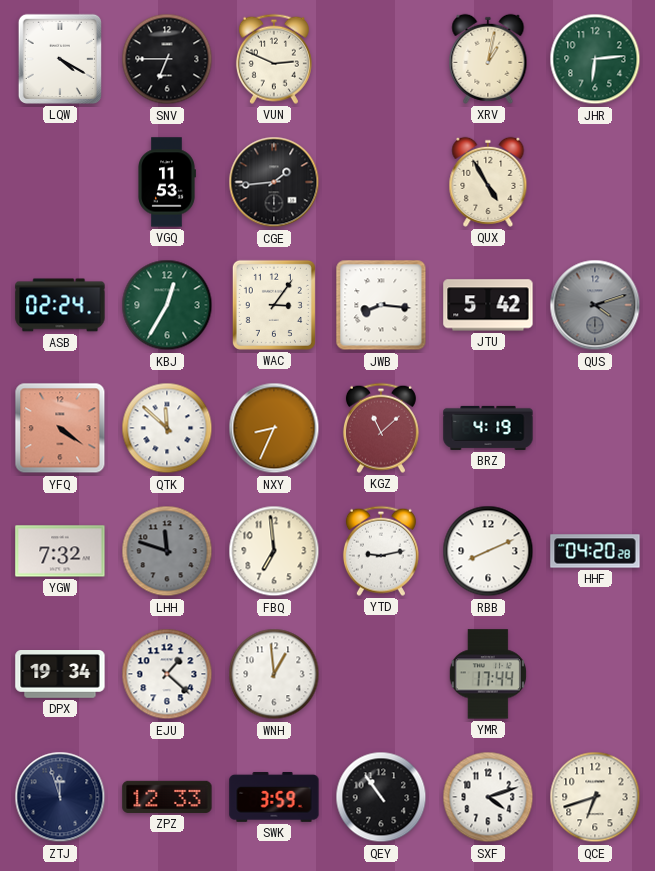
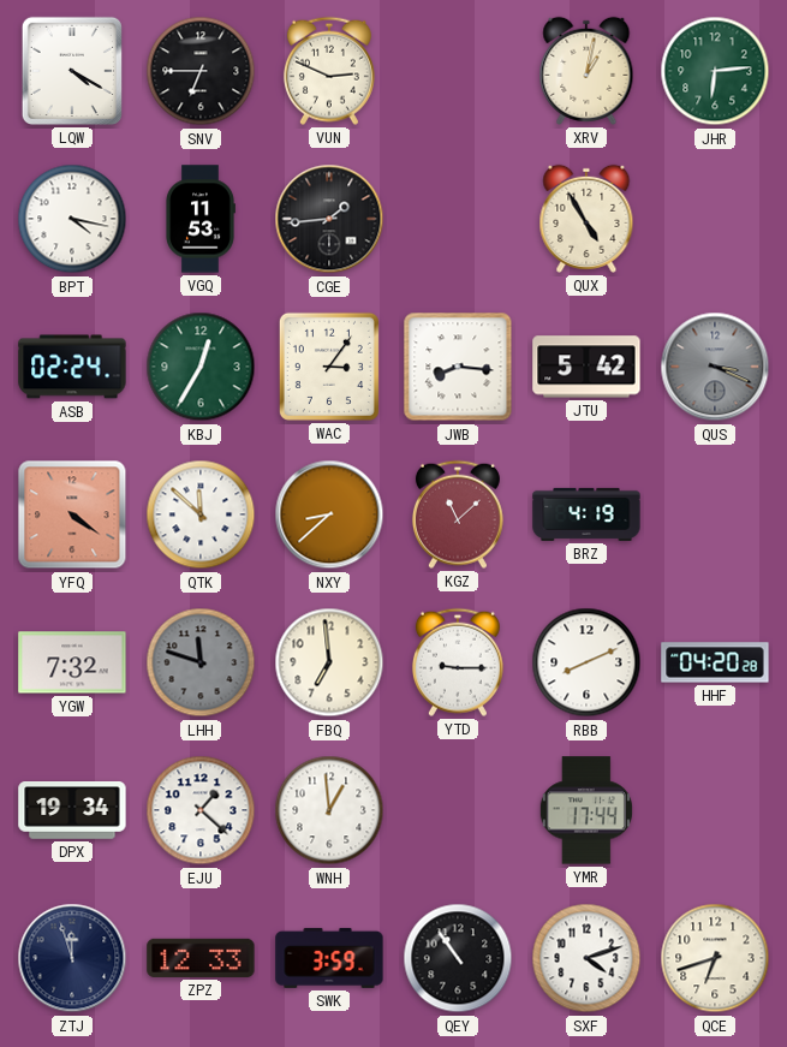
BPT: none -> 4:17 (72, 219)
QUS: 4:12 -> 3:19 (715, 367)
NXY: 8:34 -> 8:38 (329, 514)
YTD: 9:13 -> 9:15 (458, 662)
